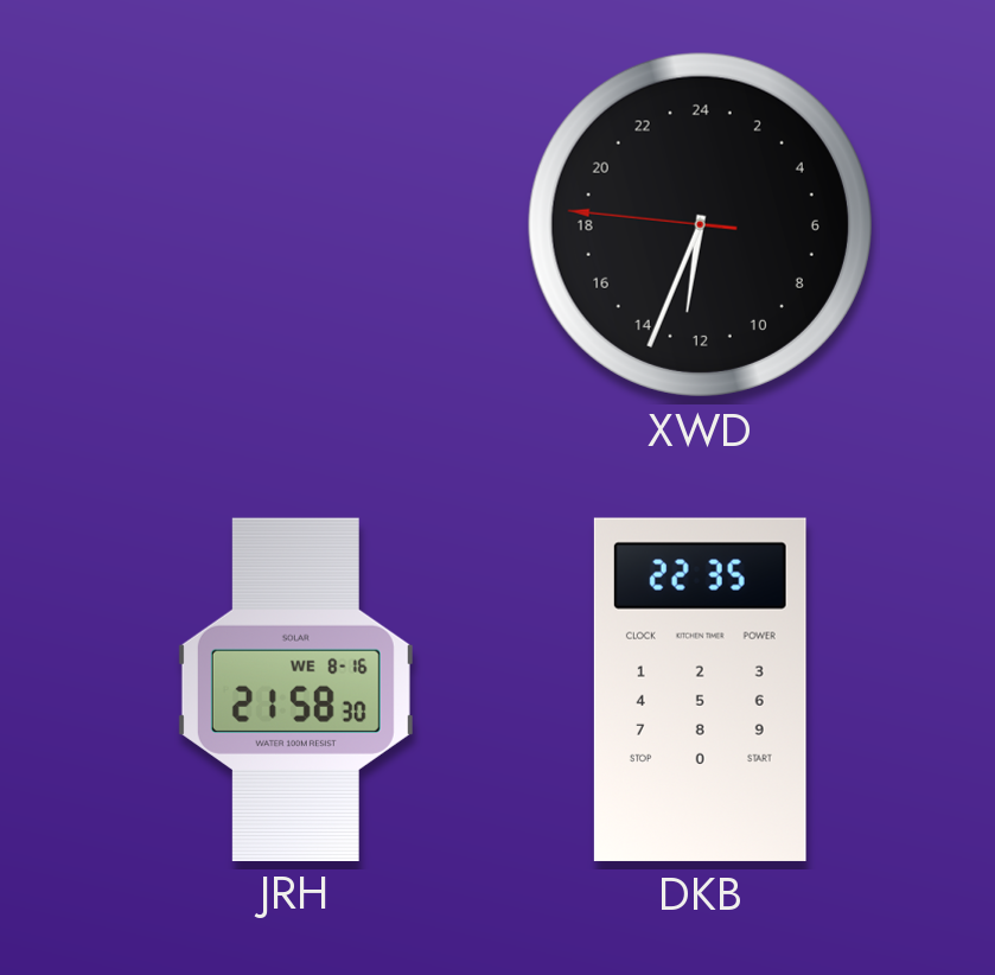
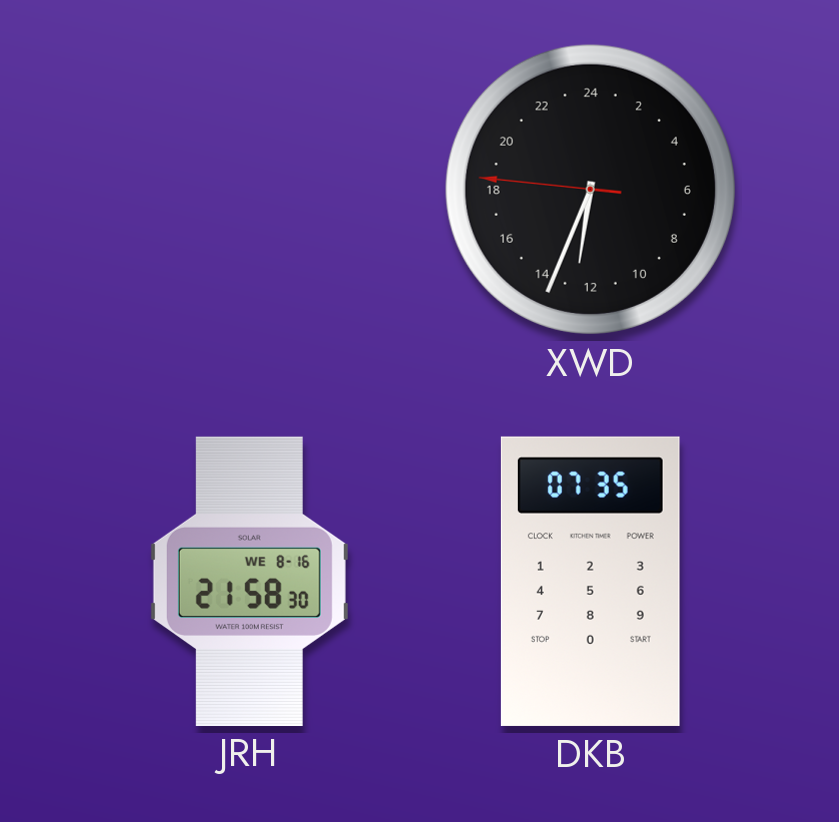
DKB: 22:35 -> 07:35 (590, 581)
